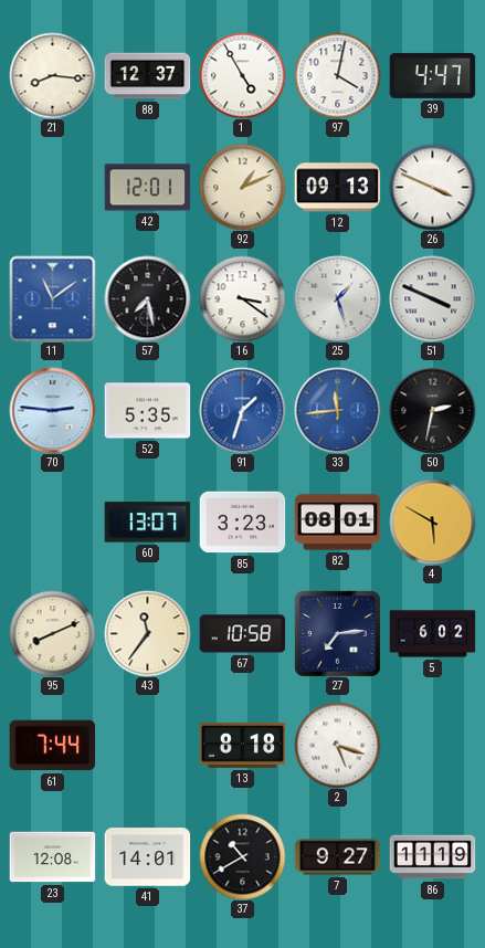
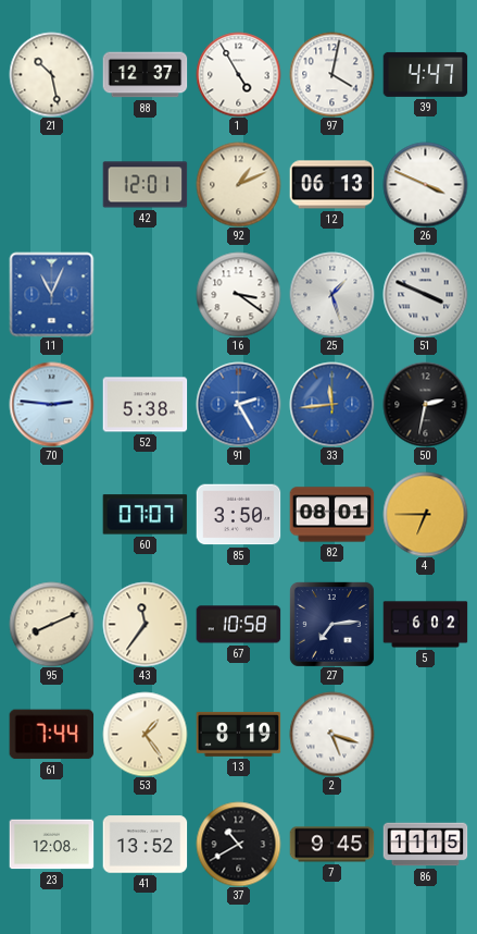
21: 8:16 -> 10:28 (51, 74)
12: 09:13 -> 06:13 (331, 185)
11: 11:09 -> 11:04 (51, 294)
57: 7:28 -> none (147, 298)
52: 5:35 -> 5:38 (145, 405)
91: 1:33 -> 2:25 (238, 404)
60: 13:07 -> 07:07 (145, 515)
85: 3:23 -> 3:50 (238, 515)
4: 5:50 -> 6:45 (425, 514)
53: none -> 1:24 (145, 734)
13: 8:18 -> 8:19 (238, 734)
41: 14:01 -> 13:52 (145, 845)
7: 9:27 -> 9:45 (331, 845)
86: 11:19 -> 11:15 (425, 845)
